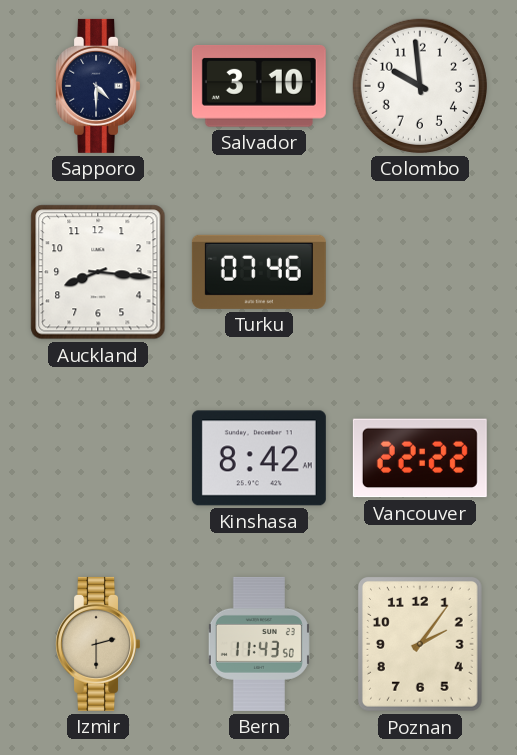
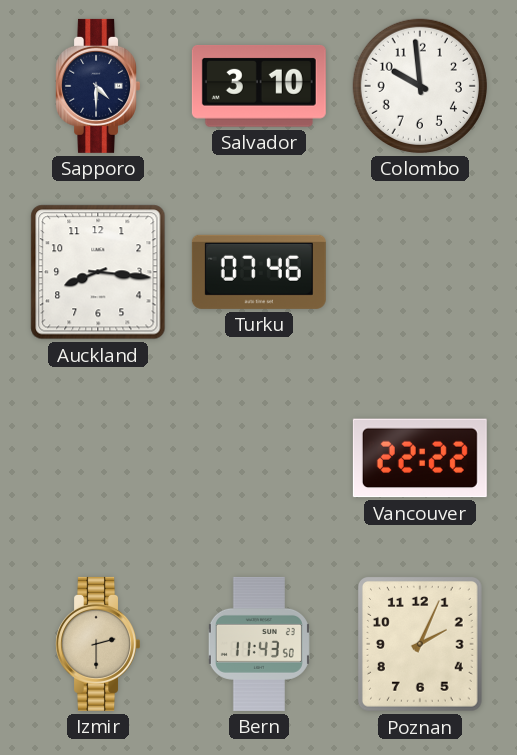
Kinshasa: 8:42 -> none (259, 458)
Poznan: 2:06 -> 2:04 (421, 645)
